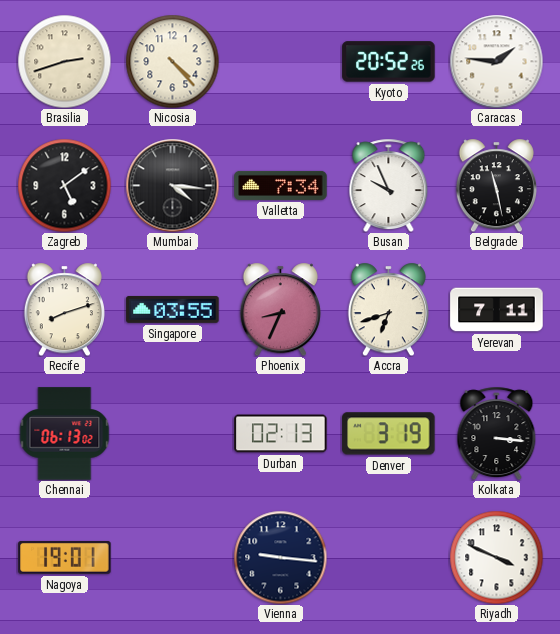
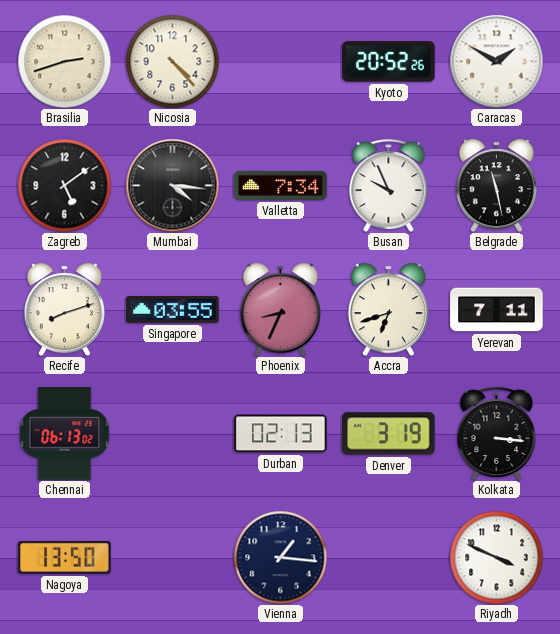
Caracas: 1:46 -> 1:50 (496, 61)
Nagoya: 19:01 -> 13:50 (65, 558)
Vienna: 9:16 -> 1:16 (280, 557)
